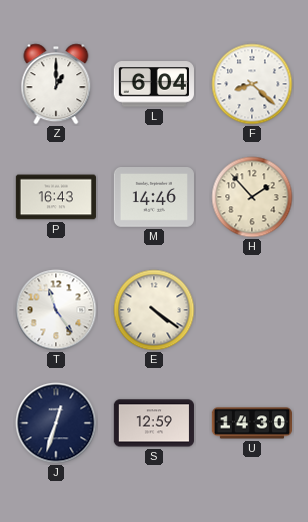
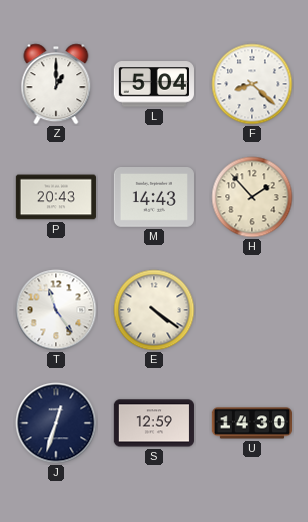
L: 6:04 -> 5:04 (154, 84)
P: 16:43 -> 20:43 (56, 197)
M: 14:46 -> 14:43 (154, 198)
